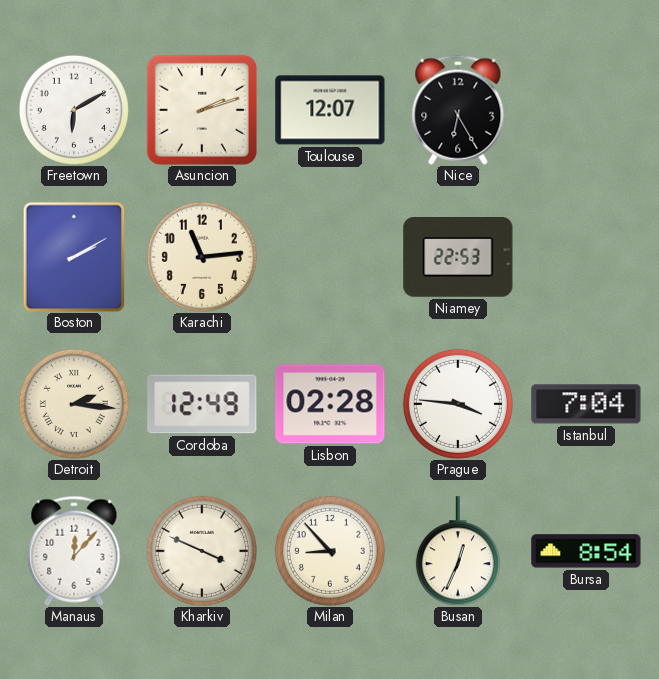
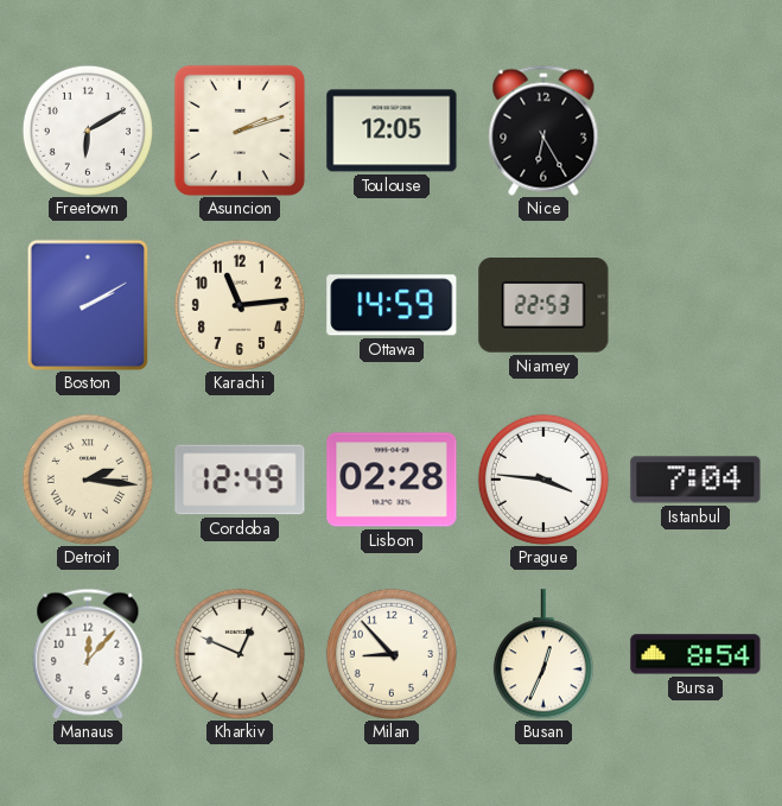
Toulouse: 12:07 -> 12:05 (392, 131)
Ottawa: none -> 14:59 (392, 305)
Kharkiv: 3:49 -> 12:49 (240, 654)
